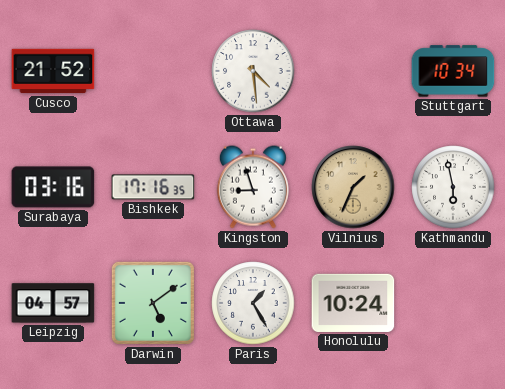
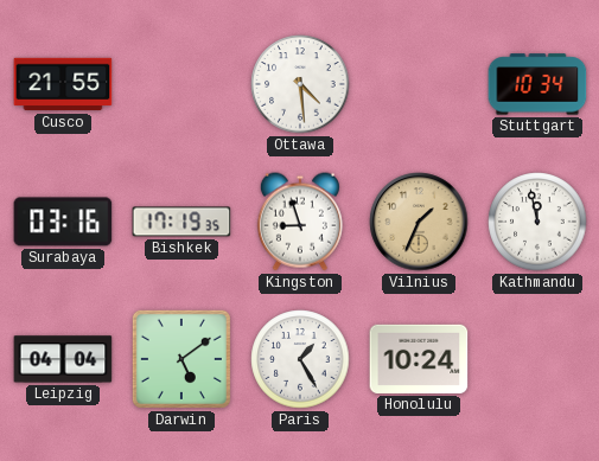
Cusco: 21:52 -> 21:55 (63, 84)
Bishkek: 17:16 -> 17:19 (181, 222)
Kathmandu: 5:58 -> 11:58 (537, 222)
Leipzig: 04:57 -> 04:04 (63, 359)
